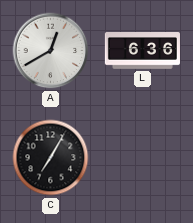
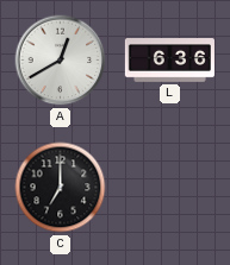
C: 7:05 -> 7:00 (61, 188)
